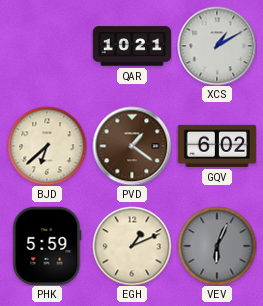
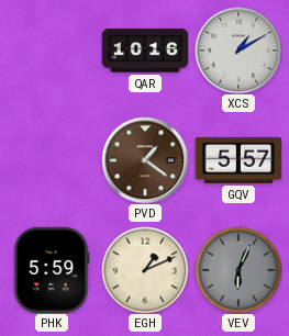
QAR: 10:21 -> 10:16 (145, 51)
BJD: 6:38 -> none (47, 146)
GQV: 6:02 -> 5:57 (238, 160)
